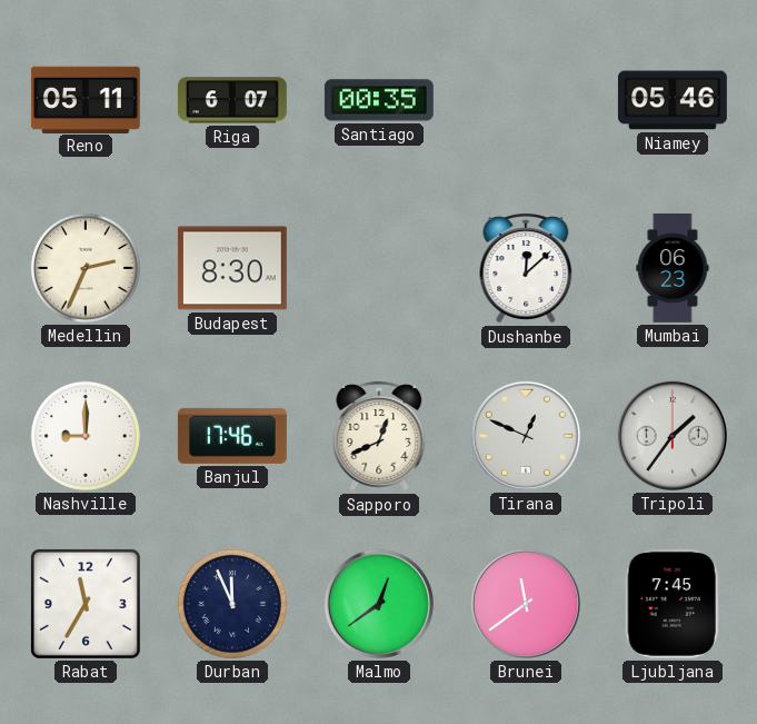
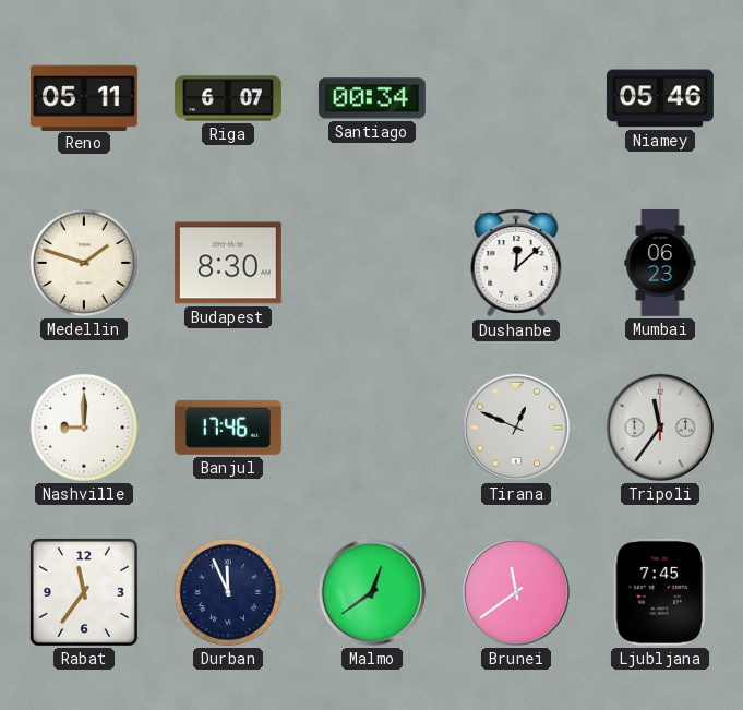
Santiago: 00:35 -> 00:34 (372, 98)
Medellin: 2:34 -> 1:48 (84, 263)
Sapporo: 12:41 -> none (379, 436)
Tripoli: 1:36 -> 11:36 (660, 428)
Rabat: 11:35 -> 11:36 (84, 592)
